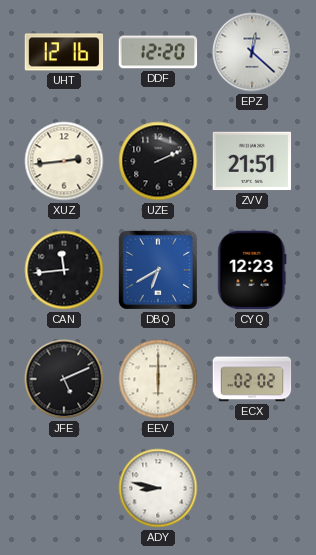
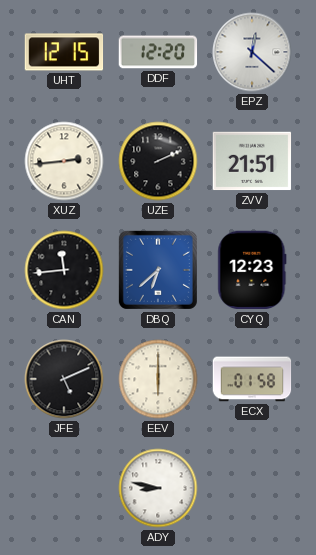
UHT: 12:16 -> 12:15 (64, 52)
DBQ: 6:40 -> 6:38 (158, 270)
ECX: 02:02 -> 01:58 (252, 379)
